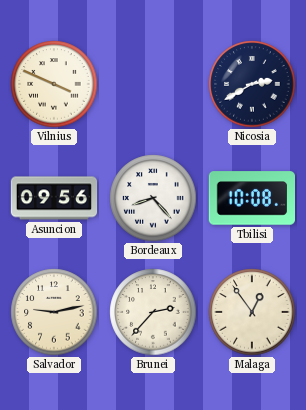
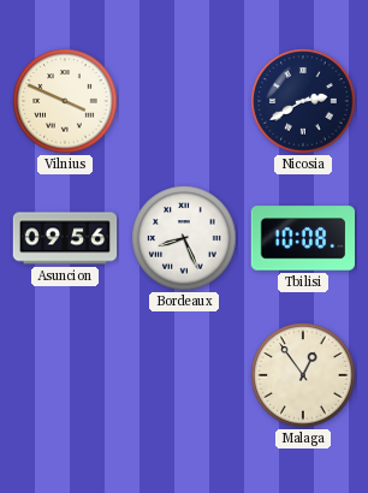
Bordeaux: 8:23 -> 8:26 (184, 238)
Salvador: 9:13 -> none (54, 312)
Brunei: 2:37 -> none (153, 312)
